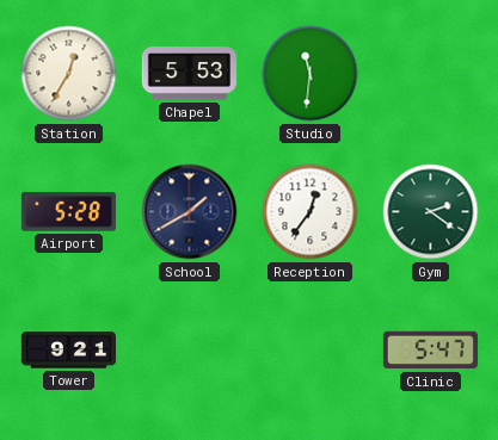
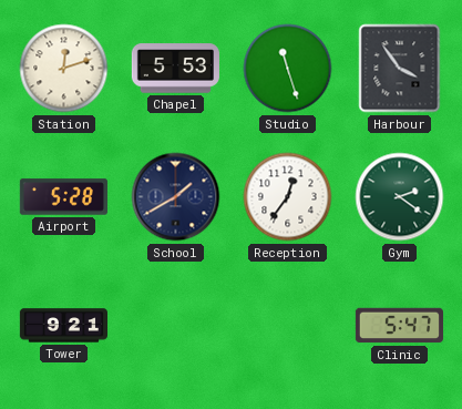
Station: 12:35 -> 12:12 (64, 69)
Studio: 11:31 -> 11:27 (288, 69)
Harbour: none -> 3:54 (400, 69)
